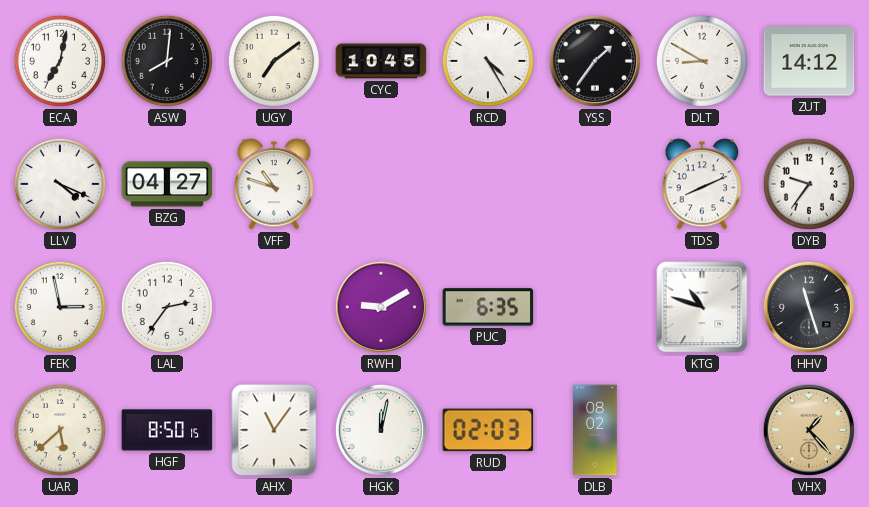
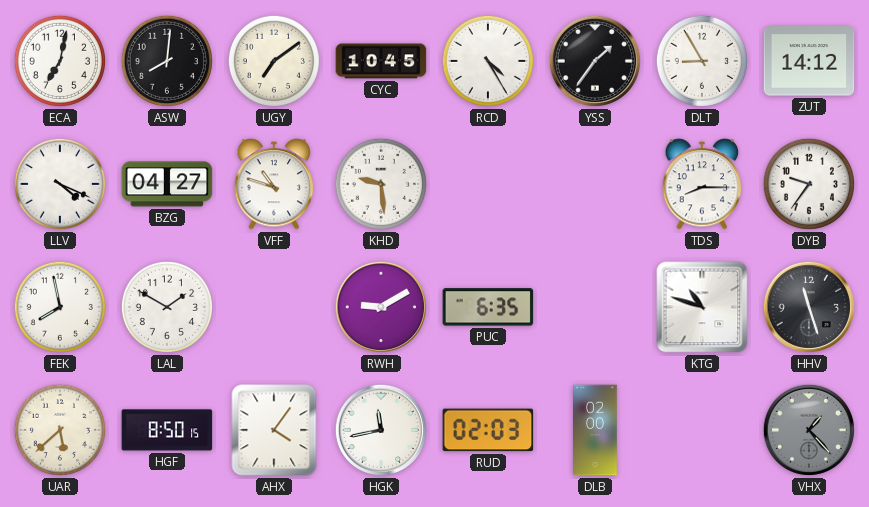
DLT: 8:50 -> 8:55 (702, 61)
KHD: none -> 9:29 (381, 184)
TDS: 8:11 -> 8:15 (702, 184)
FEK: 2:58 -> 7:58 (60, 307)
LAL: 2:36 -> 1:50 (167, 307)
AHX: 11:06 -> 4:06 (274, 430)
HGK: 12:02 -> 11:43 (381, 430)
DLB: 08:02 -> 02:00 (595, 430)
VHX dial: champagne -> grey (809, 430)
